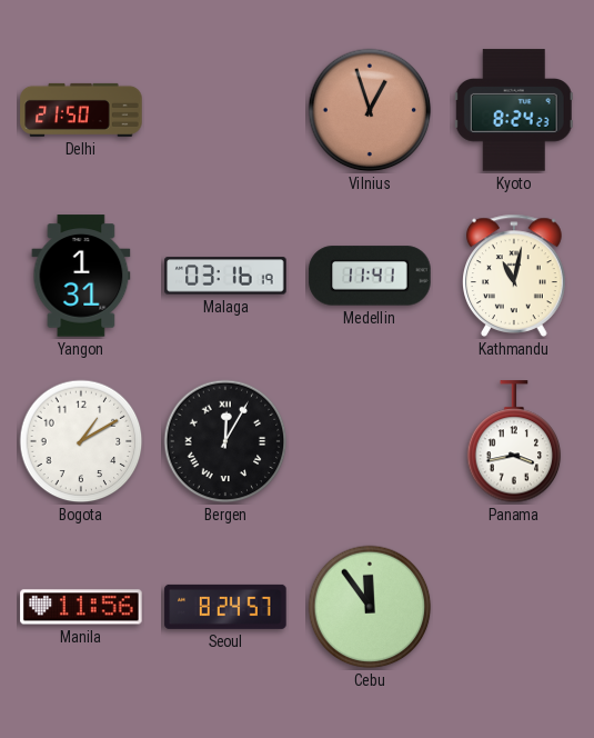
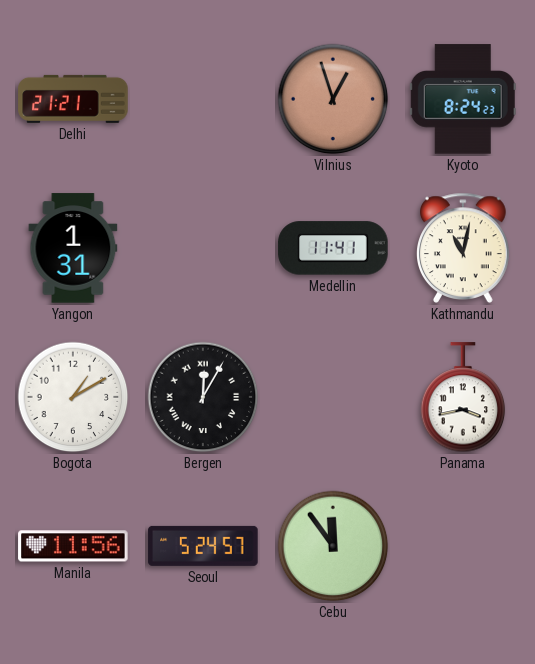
Delhi: 21:50 -> 21:21 (73, 99)
Malaga: 03:16 -> none (225, 276)
Seoul: 8:24 -> 5:24 (203, 546)
